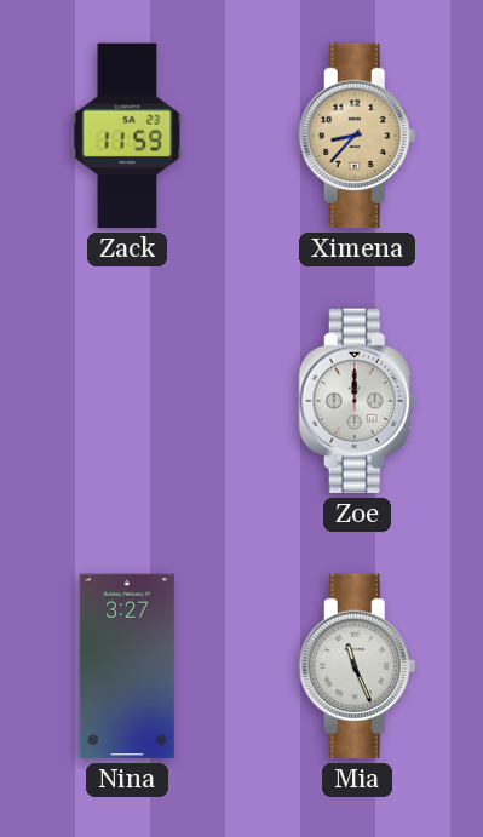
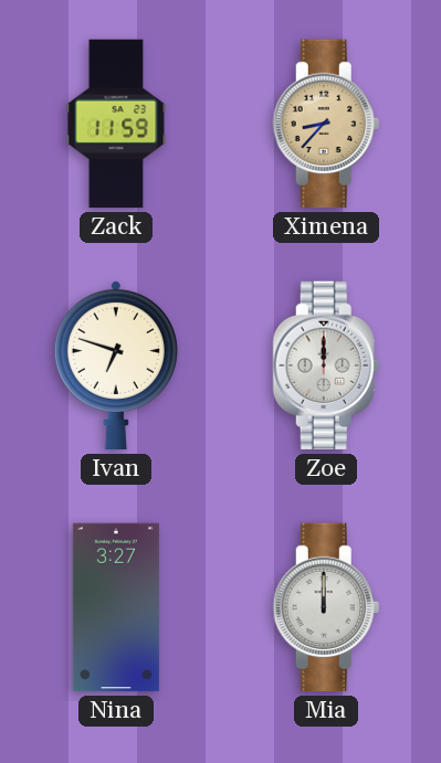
Ivan: none -> 6:48 (116, 365)
Mia: 11:26 -> 12:00 (326, 607)
